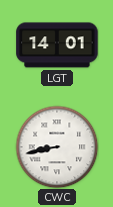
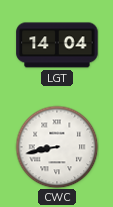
LGT: 14:01 -> 14:04 (57, 45)
